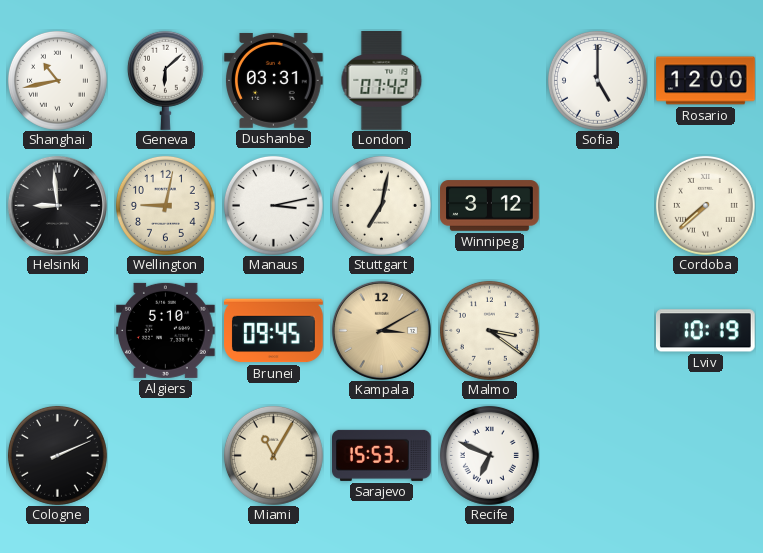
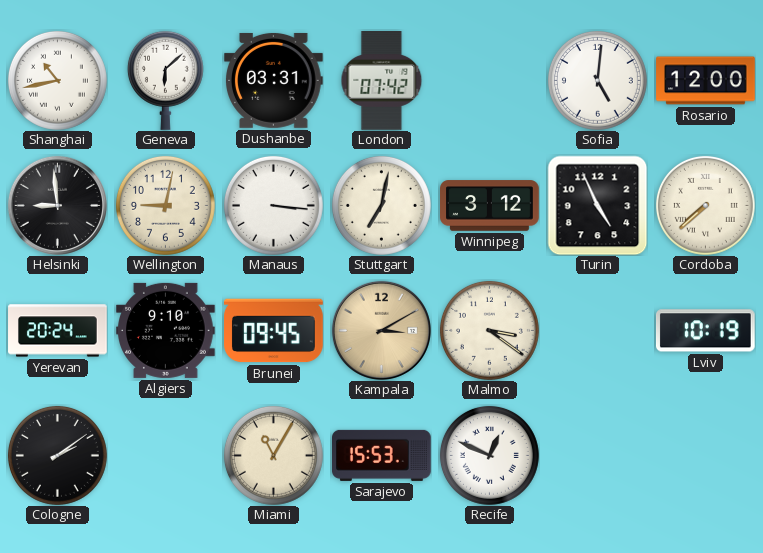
Sofia: 5:00 -> 5:01 (597, 80)
Manaus: 3:13 -> 3:16 (273, 205)
Turin: none -> 4:56 (597, 205)
Yerevan: none -> 20:24 (58, 331)
Algiers: 5:10 -> 9:10 (166, 330)
Cologne: 2:11 -> 2:09 (57, 455)
Recife: 6:49 -> 12:49 (489, 455)
